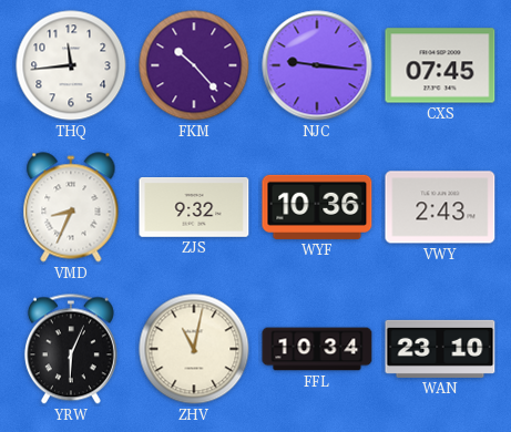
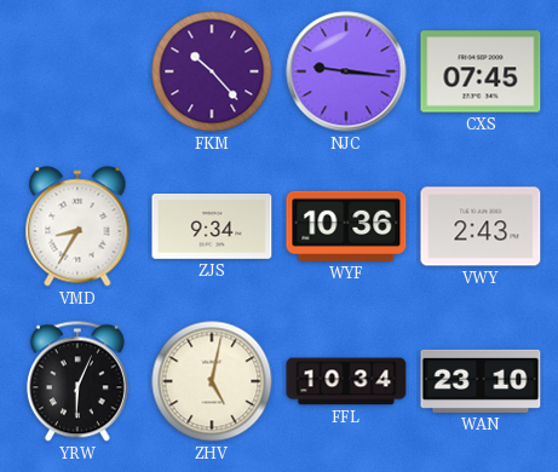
THQ: 11:44 -> none (71, 65)
VMD: 8:34 -> 8:35 (77, 226)
ZJS: 9:32 -> 9:34 (212, 228)
ZHV: 11:02 -> 5:02 (212, 381)
